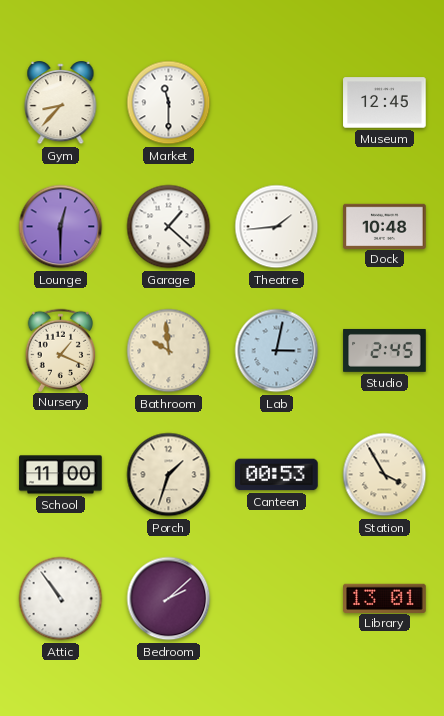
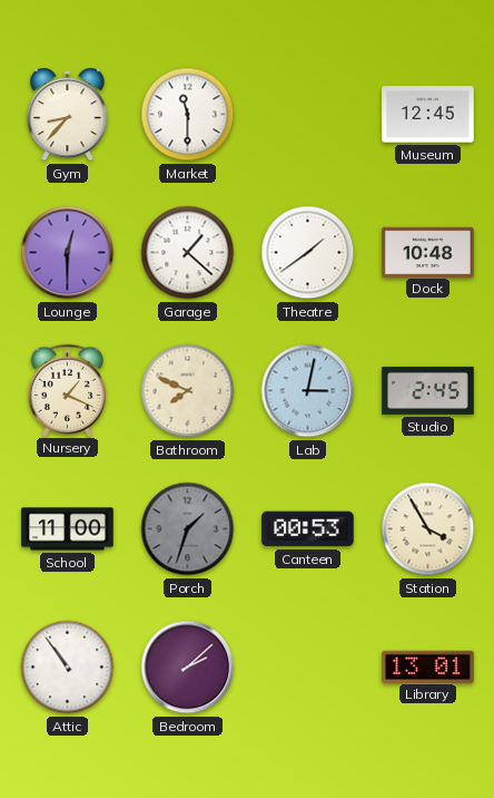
Theatre: 1:44 -> 1:39 (308, 253)
Bathroom: 9:59 -> 7:49 (188, 391)
Porch dial: cream -> grey (188, 529)
